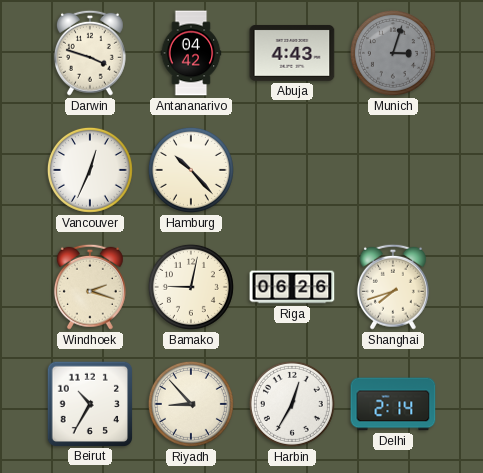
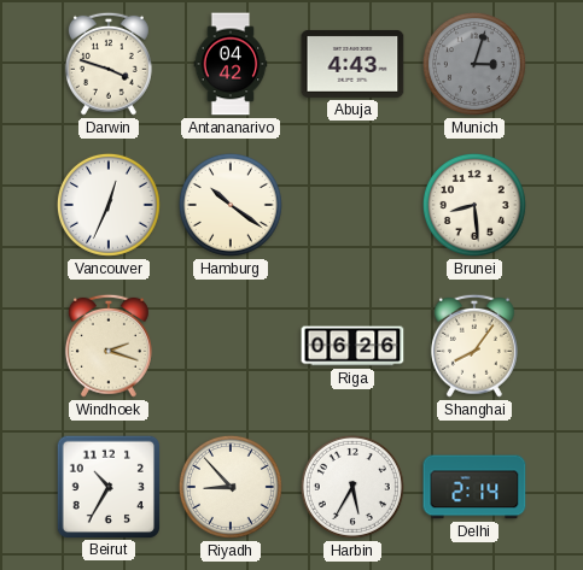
Hamburg: 10:23 -> 10:21 (231, 205)
Brunei: none -> 8:29 (474, 205)
Bamako: 9:02 -> none (191, 287)
Shanghai: 7:42 -> 8:06 (474, 346)
Harbin: 12:35 -> 5:35 (352, 487)
